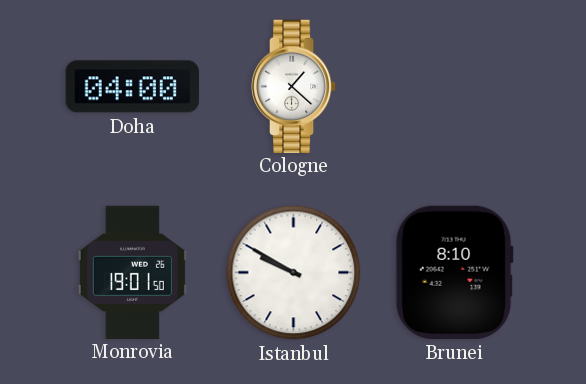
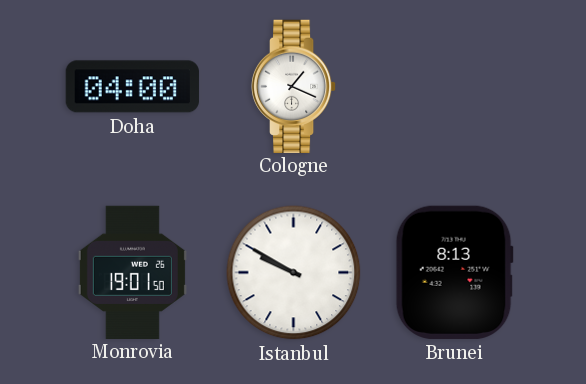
Cologne: 1:22 -> 1:19 (294, 86)
Brunei: 8:10 -> 8:13 (454, 272)
